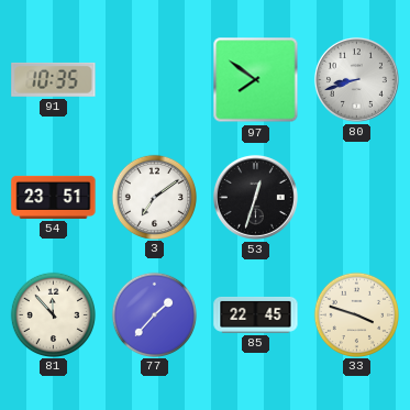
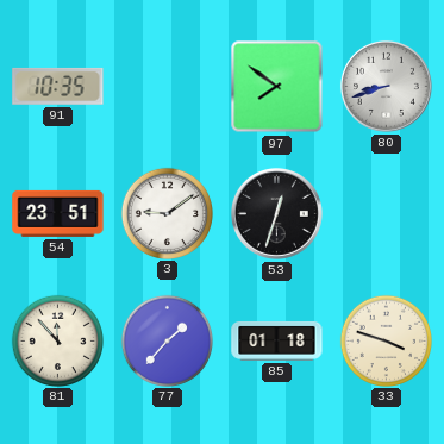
3: 7:09 -> 9:09 (167, 213)
85: 22:45 -> 01:18 (277, 340)
